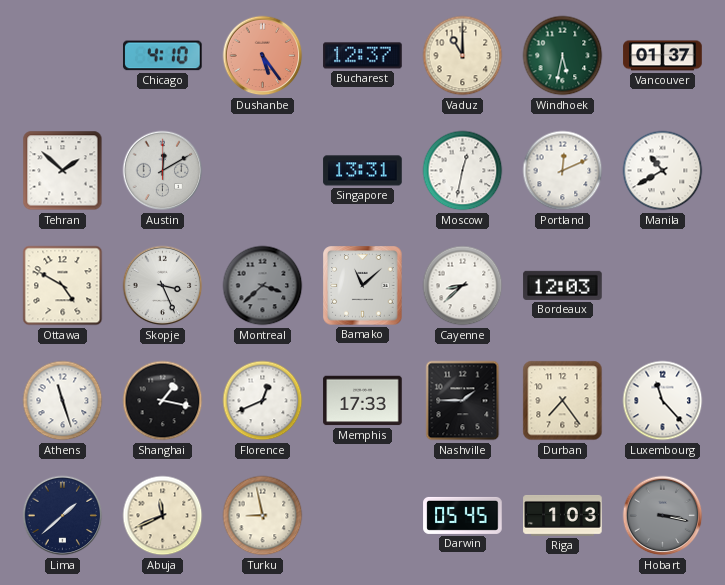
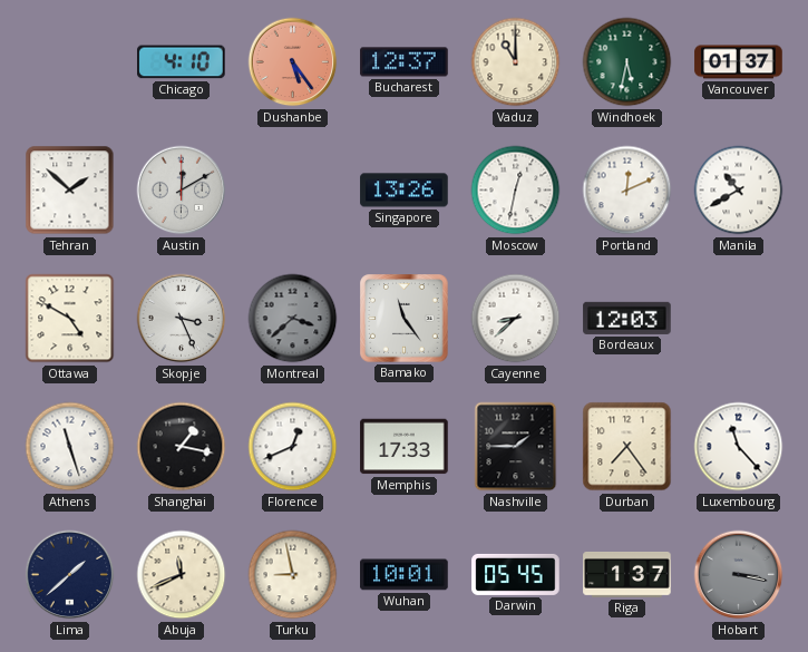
Singapore: 13:31 -> 13:26 (405, 191)
Bamako: 11:08 -> 11:24 (405, 319)
Wuhan: none -> 10:01 (405, 575)
Riga: 1:03 -> 1:37 (627, 574)
